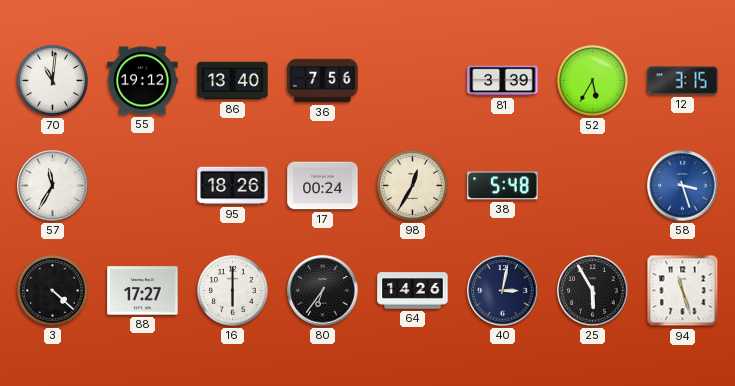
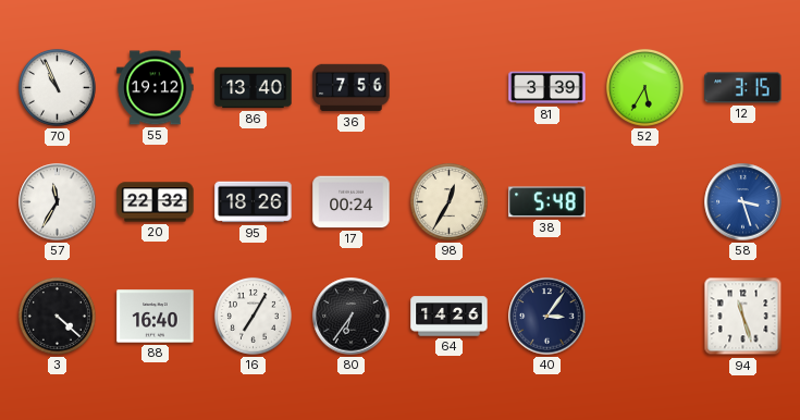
70: 11:01 -> 10:56 (57, 87)
20: none -> 22:32 (156, 202)
88: 17:27 -> 16:40 (156, 317)
16: 6:00 -> 7:05 (253, 316)
40: 3:02 -> 3:06 (547, 317)
25: 5:55 -> none (593, 291)
